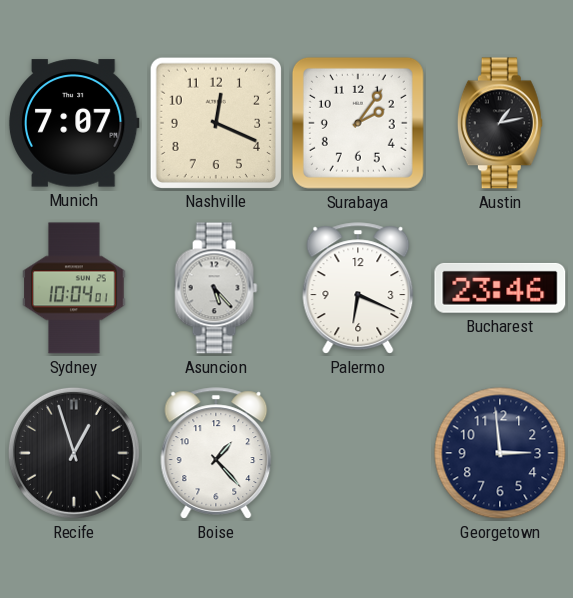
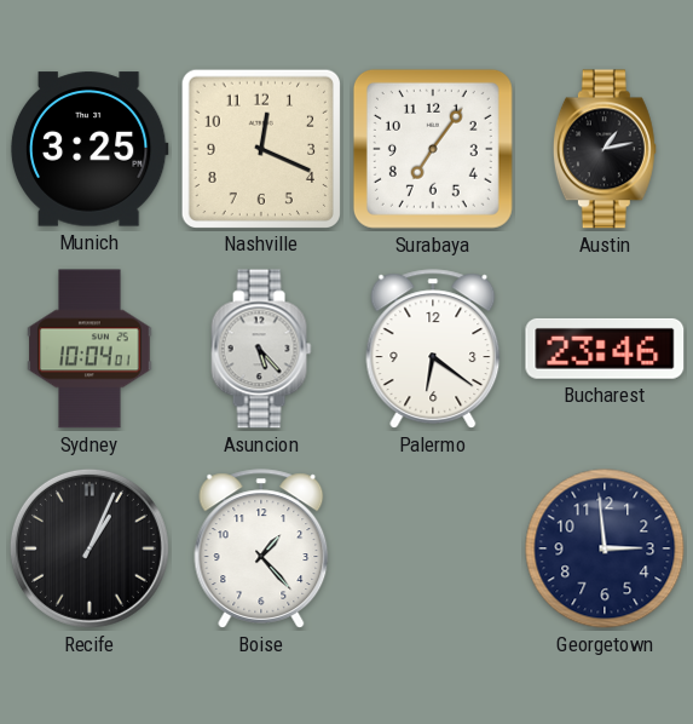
Munich: 7:07 -> 3:25 (89, 149)
Surabaya: 2:06 -> 7:06 (433, 149)
Palermo: 6:19 -> 6:21 (433, 349)
Recife: 12:57 -> 1:04 (89, 548)
